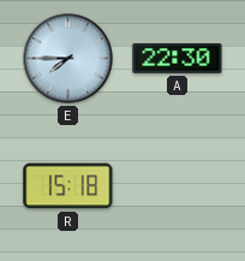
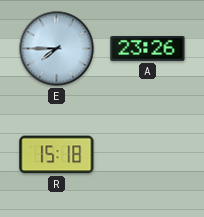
A: 22:30 -> 23:26 (148, 49)
